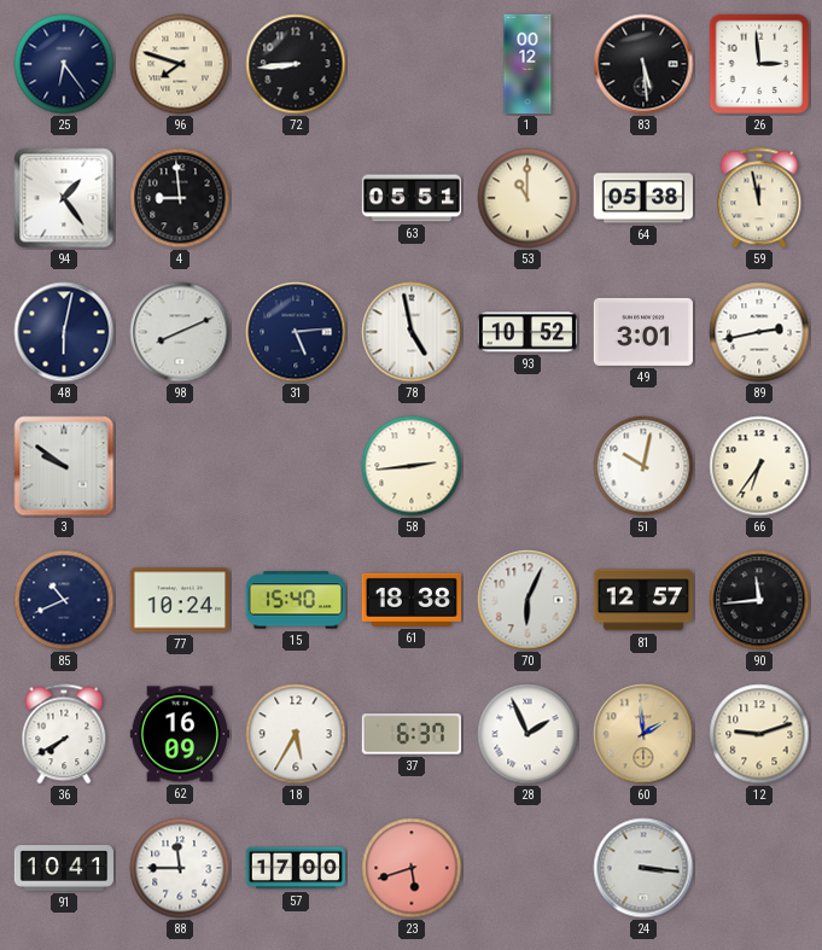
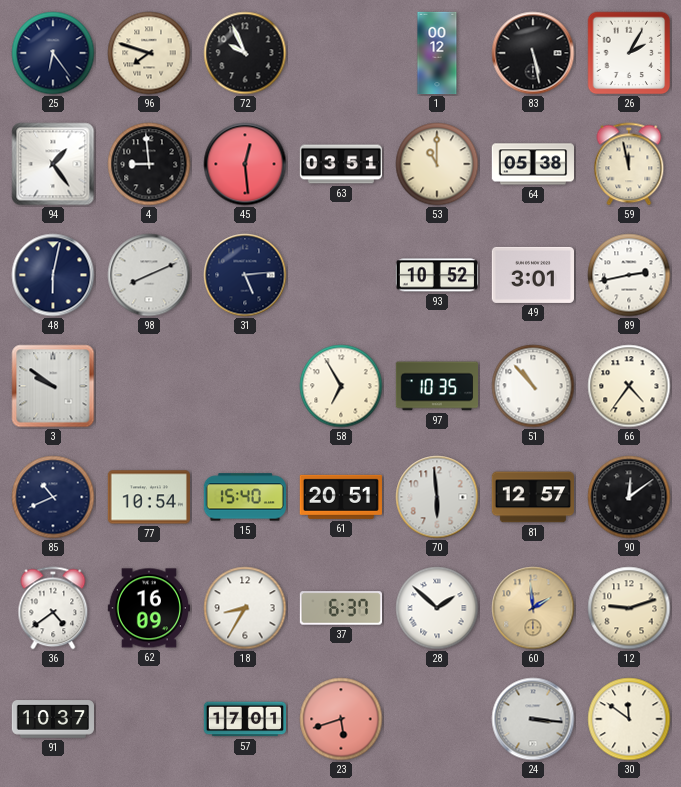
72: 8:44 -> 9:56 (245, 53)
83: 5:29 -> 5:28 (533, 53)
26: 2:59 -> 2:05 (629, 53)
45: none -> 12:29 (245, 164)
63: 05:51 -> 03:51 (340, 164)
78: 4:58 -> none (412, 332)
58: 2:44 -> 6:55 (341, 386)
97: none -> 10:35 (436, 386)
51: 10:02 -> 10:53 (533, 386)
66: 6:36 -> 4:36 (629, 386)
77: 10:24 -> 10:54 (149, 497)
61: 18:38 -> 20:51 (341, 497)
70: 6:04 -> 5:59 (437, 497)
90: 11:44 -> 12:09 (629, 497)
36: 7:40 -> 4:39 (53, 608)
18: 5:35 -> 8:35 (245, 608)
28: 1:56 -> 1:52 (437, 608)
91: 10:41 -> 10:37 (53, 719)
88: 11:45 -> none (180, 868)
57: 17:00 -> 17:01 (245, 719)
30: none -> 11:51 (629, 719)
